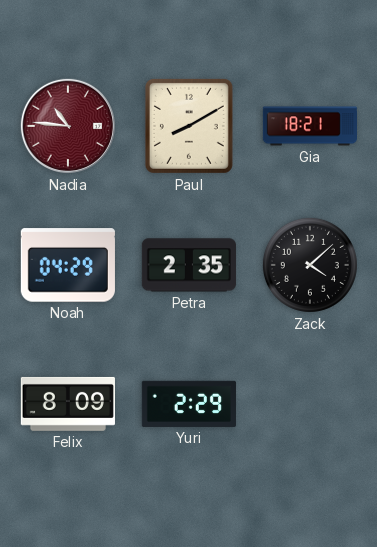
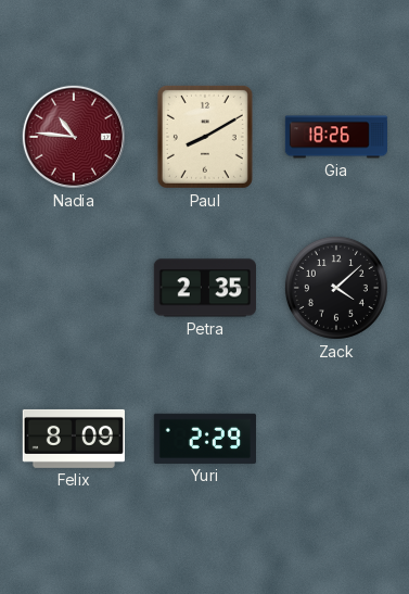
Gia: 18:21 -> 18:26 (335, 137)
Noah: 04:29 -> none (68, 265)
